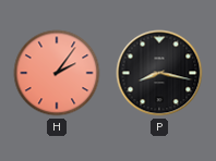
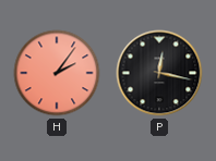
P: 8:17 -> 12:17 (159, 73)
